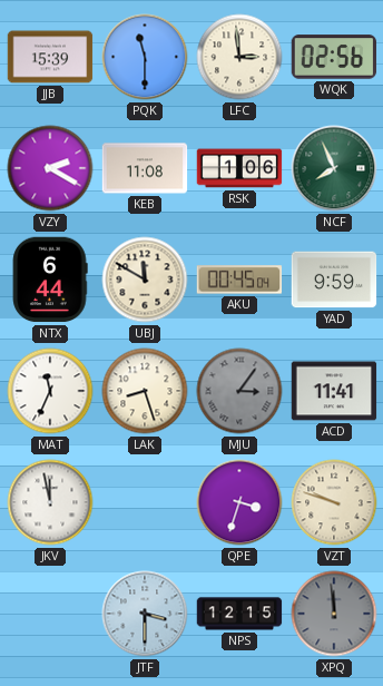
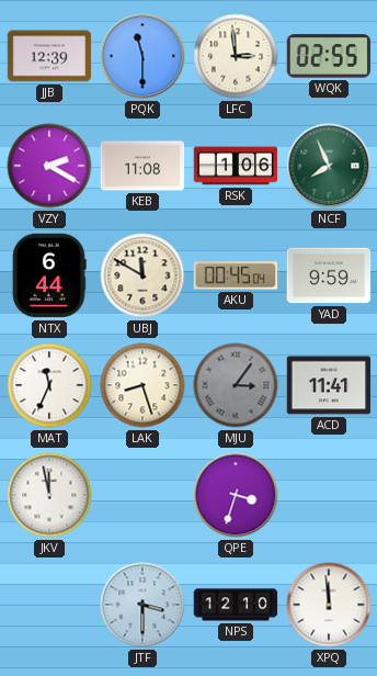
JJB: 15:39 -> 12:39 (49, 56)
WQK: 02:56 -> 02:55 (329, 56)
VZT: 9:48 -> none (334, 502)
NPS: 12:15 -> 12:10 (236, 605)
XPQ dial: grey -> white (329, 605)
